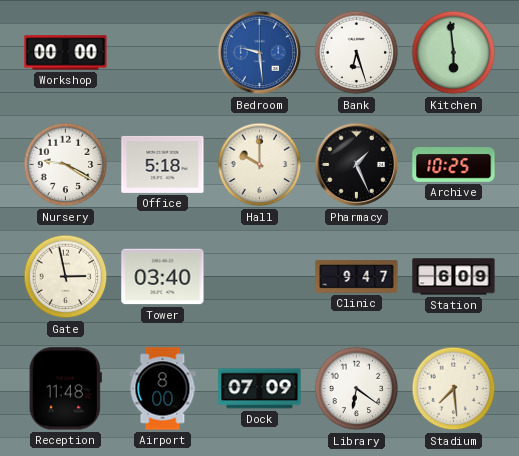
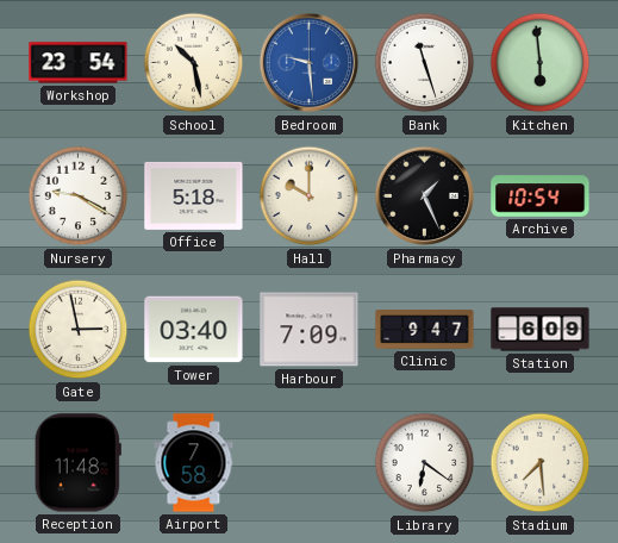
Workshop: 00:00 -> 23:54 (79, 63)
School: none -> 10:28 (194, 63)
Bank: 6:27 -> 11:27 (425, 63)
Archive: 10:25 -> 10:54 (541, 196)
Harbour: none -> 7:09 (310, 330)
Airport: 8:00 -> 7:58 (194, 463)
Dock: 07:09 -> none (260, 389)
